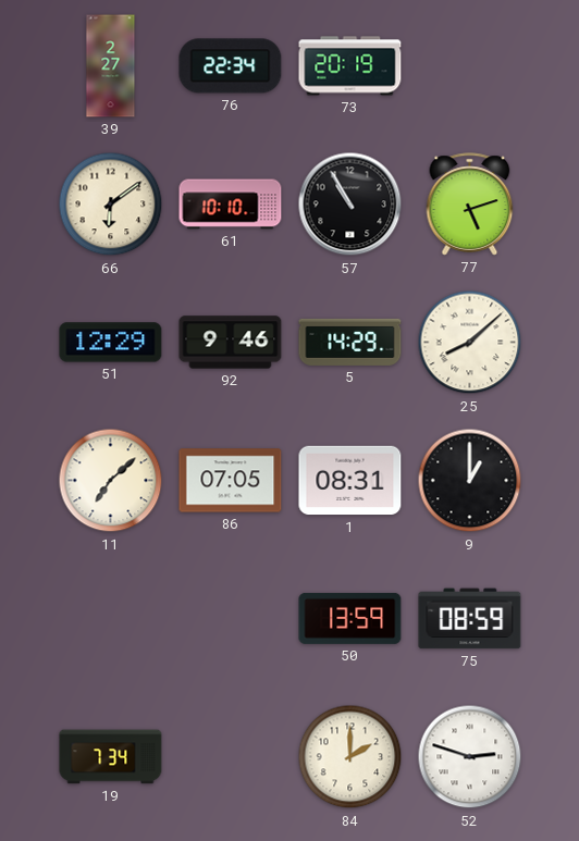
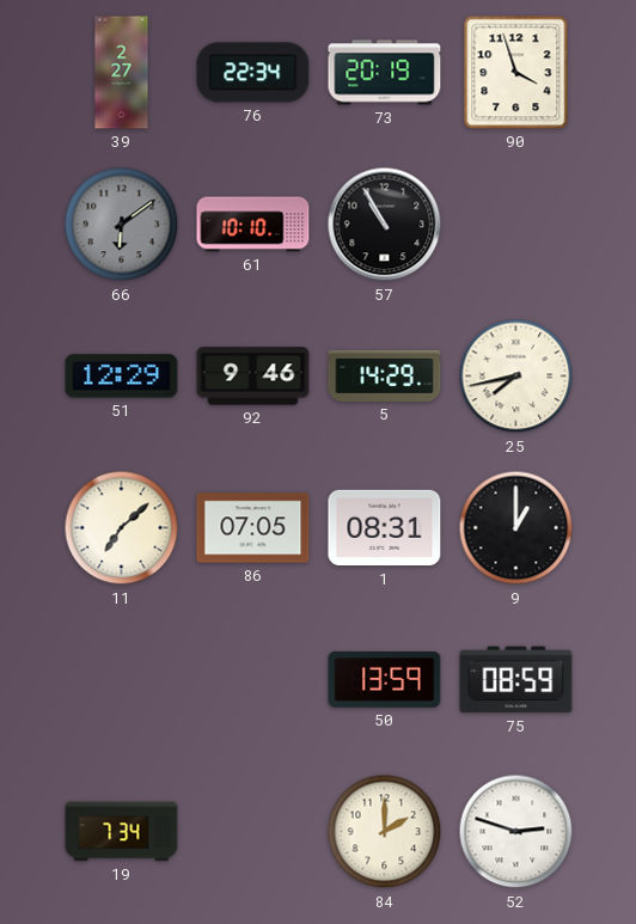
90: none -> 3:57 (516, 73)
66 dial: cream -> grey (122, 225)
77: 5:12 -> none (470, 205)
25: 8:08 -> 7:43 (516, 377)
